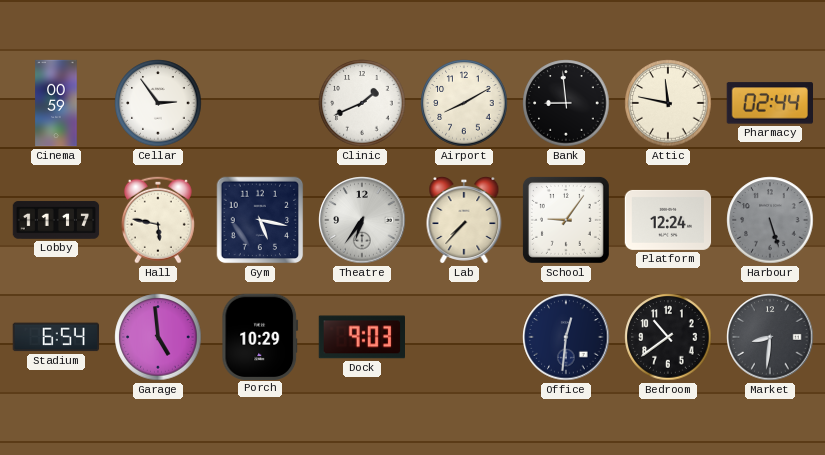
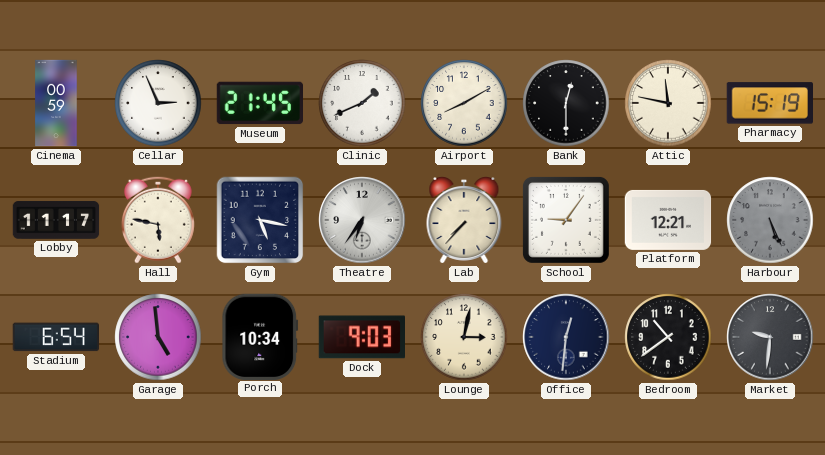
Cellar: 2:54 -> 2:56 (158, 103)
Museum: none -> 21:45 (260, 103)
Bank: 8:59 -> 12:30 (566, 103)
Pharmacy: 02:44 -> 15:19 (769, 103)
Platform: 12:24 -> 12:21 (668, 220)
Harbour: 5:27 -> 5:26 (770, 220)
Porch: 10:29 -> 10:34 (260, 336)
Lounge: none -> 3:02 (464, 337)
Market: 8:31 -> 9:31 (770, 337)
